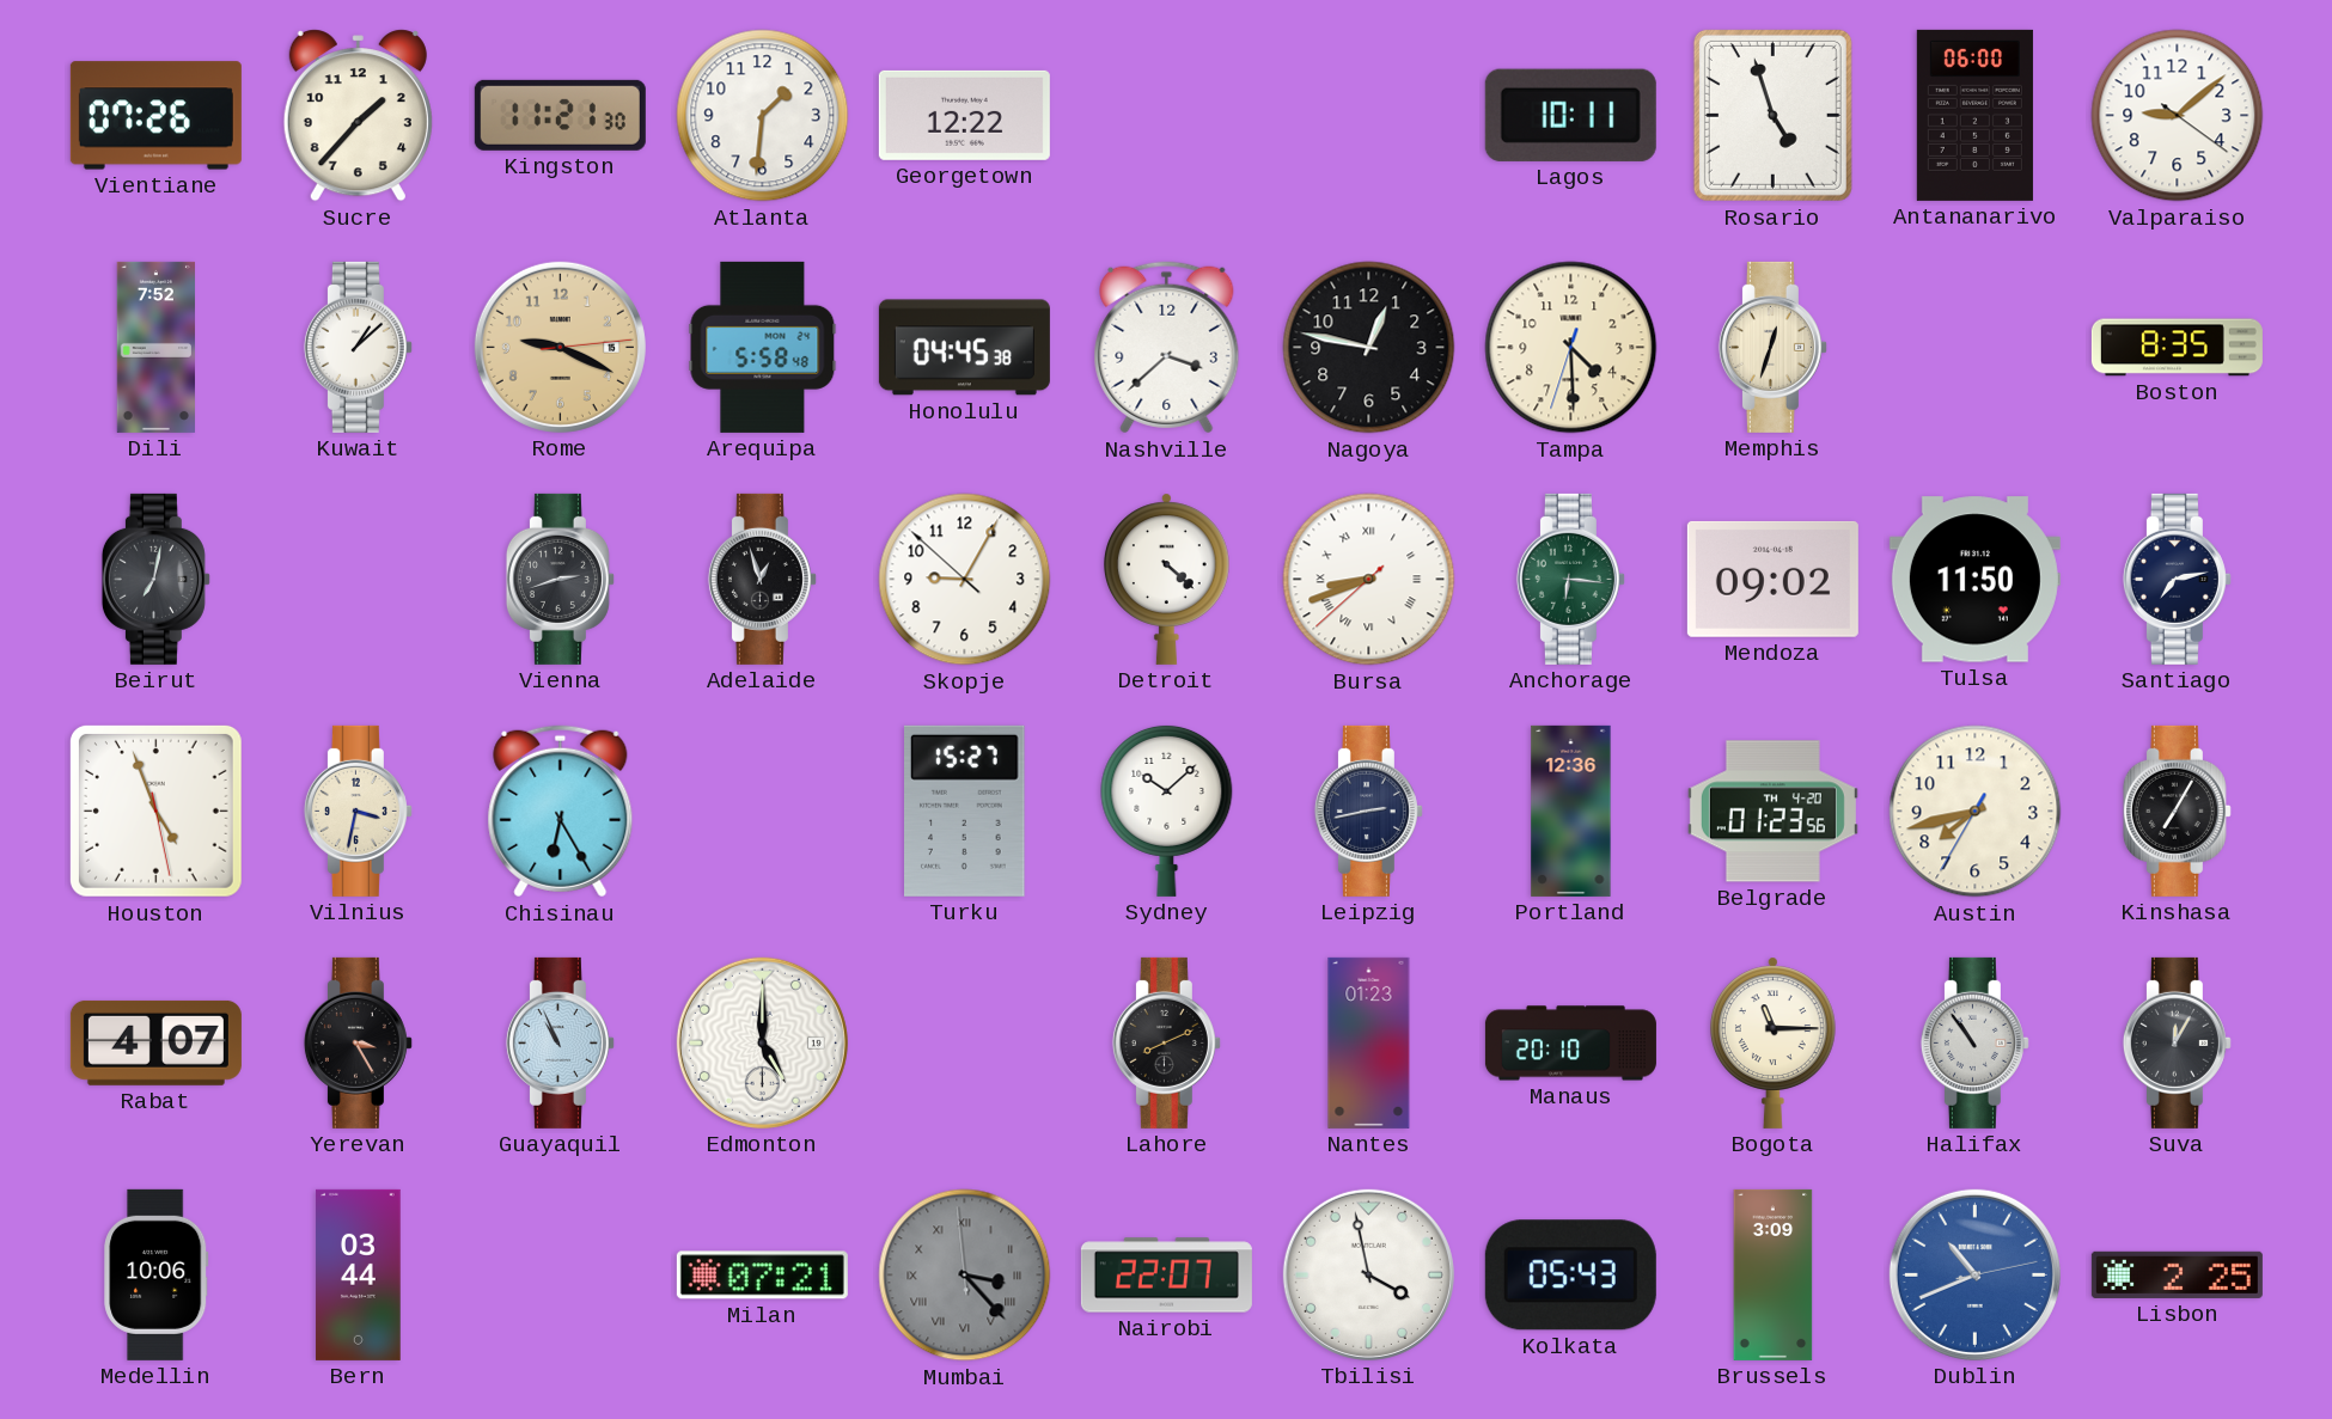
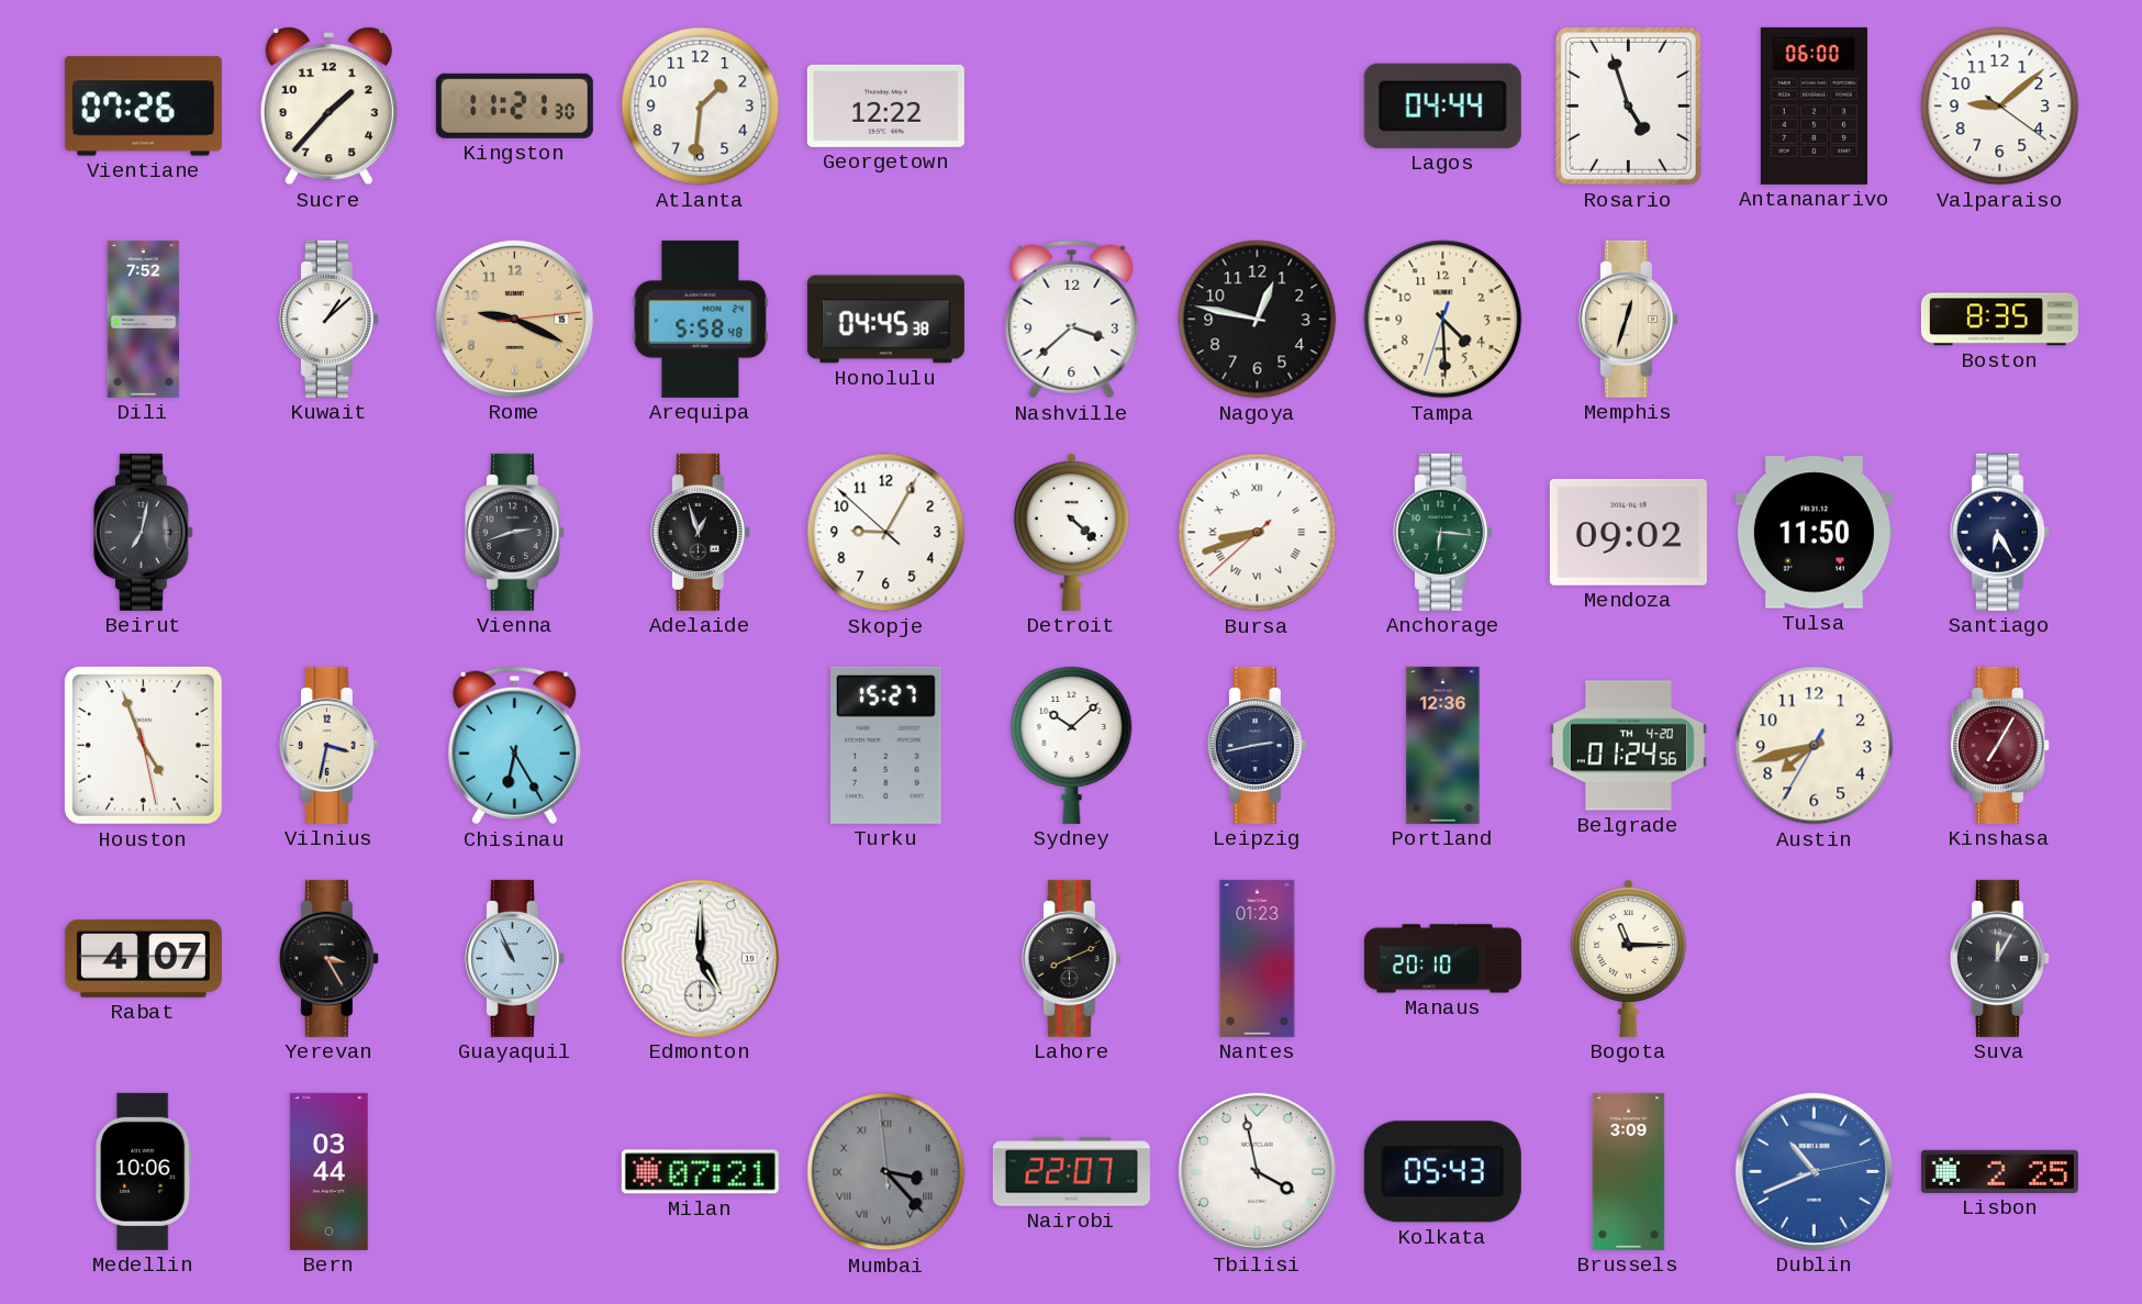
Lagos: 10:11 -> 04:44 (1442, 105)
Santiago: 7:13 -> 6:25 (1999, 532)
Belgrade: 01:23 -> 01:24 (1628, 746)
Kinshasa dial: black -> burgundy (1999, 745)
Halifax: 10:54 -> none (1974, 1042)
